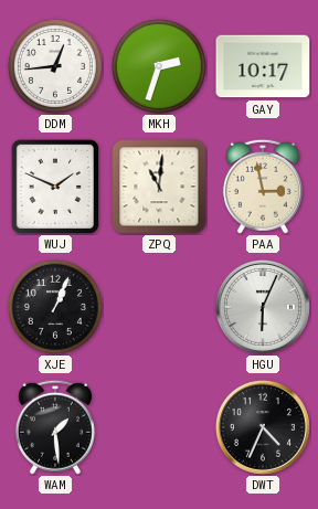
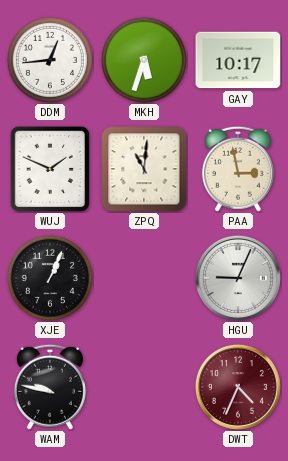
MKH: 2:33 -> 5:33 (144, 60)
HGU: 6:04 -> 9:04 (238, 278)
WAM: 1:29 -> 9:47 (50, 387)
DWT dial: black -> burgundy (238, 387)
